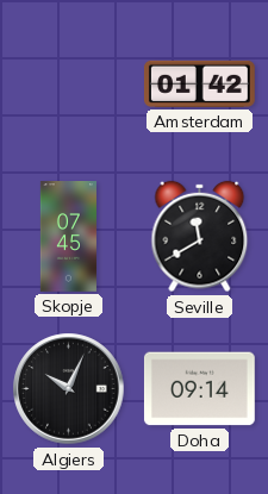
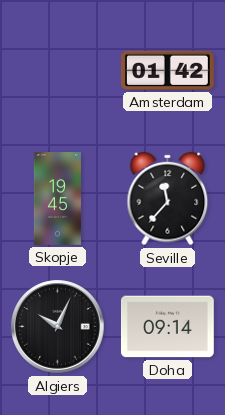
Skopje: 07:45 -> 19:45 (57, 199)
Seville: 11:40 -> 11:37 (168, 199)
